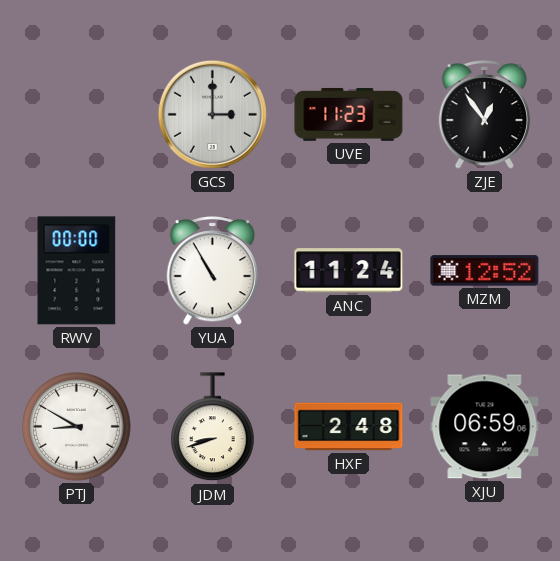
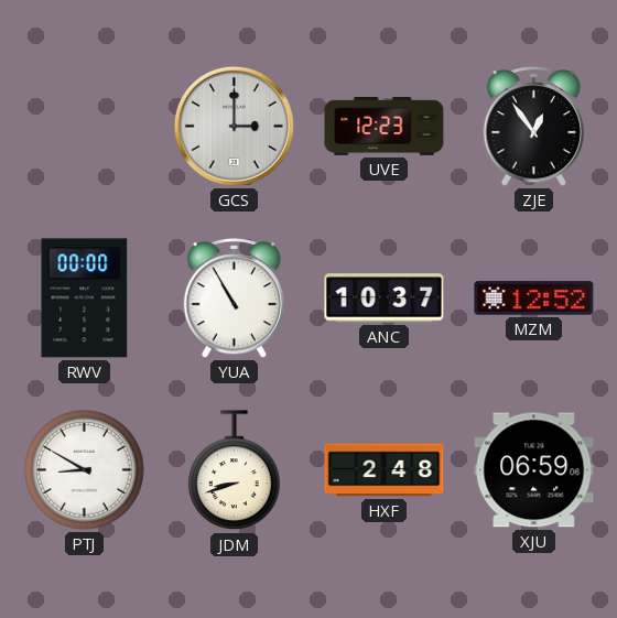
UVE: 11:23 -> 12:23 (385, 126)
ANC: 11:24 -> 10:37 (385, 299)
